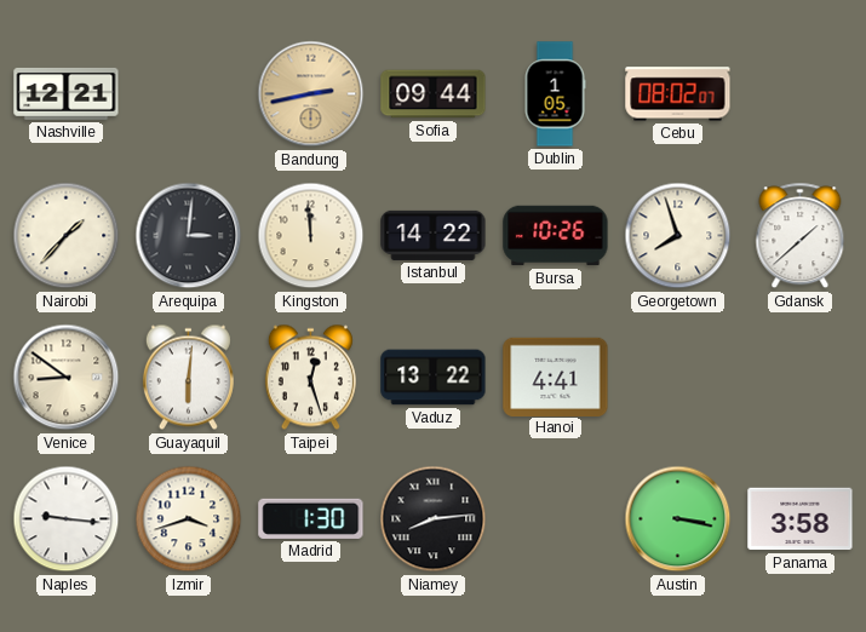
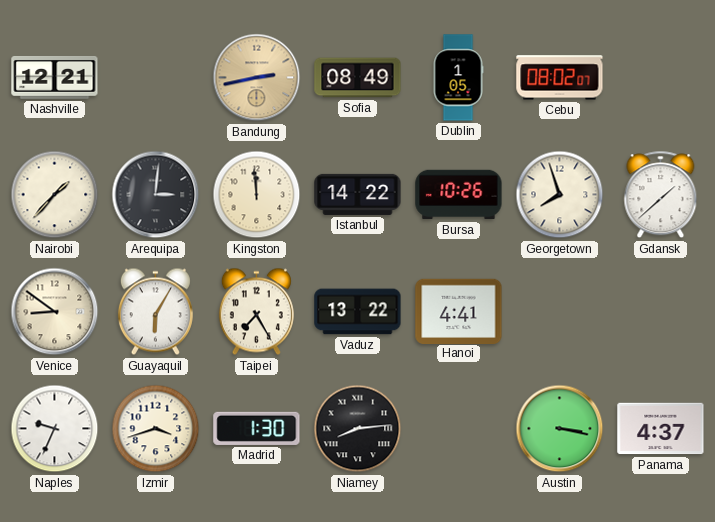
Sofia: 09:44 -> 08:49 (358, 78)
Guayaquil: 6:01 -> 6:05 (155, 312)
Taipei: 12:27 -> 7:25 (256, 312)
Naples: 9:16 -> 9:34 (55, 429)
Panama: 3:58 -> 4:37 (661, 429)
